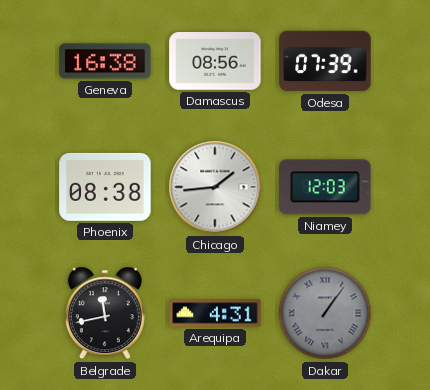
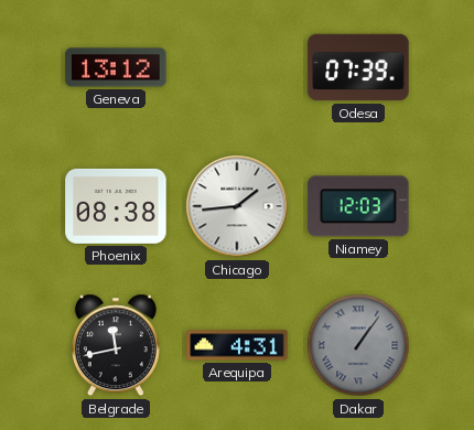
Geneva: 16:38 -> 13:12 (116, 67)
Damascus: 08:56 -> none (215, 62)
